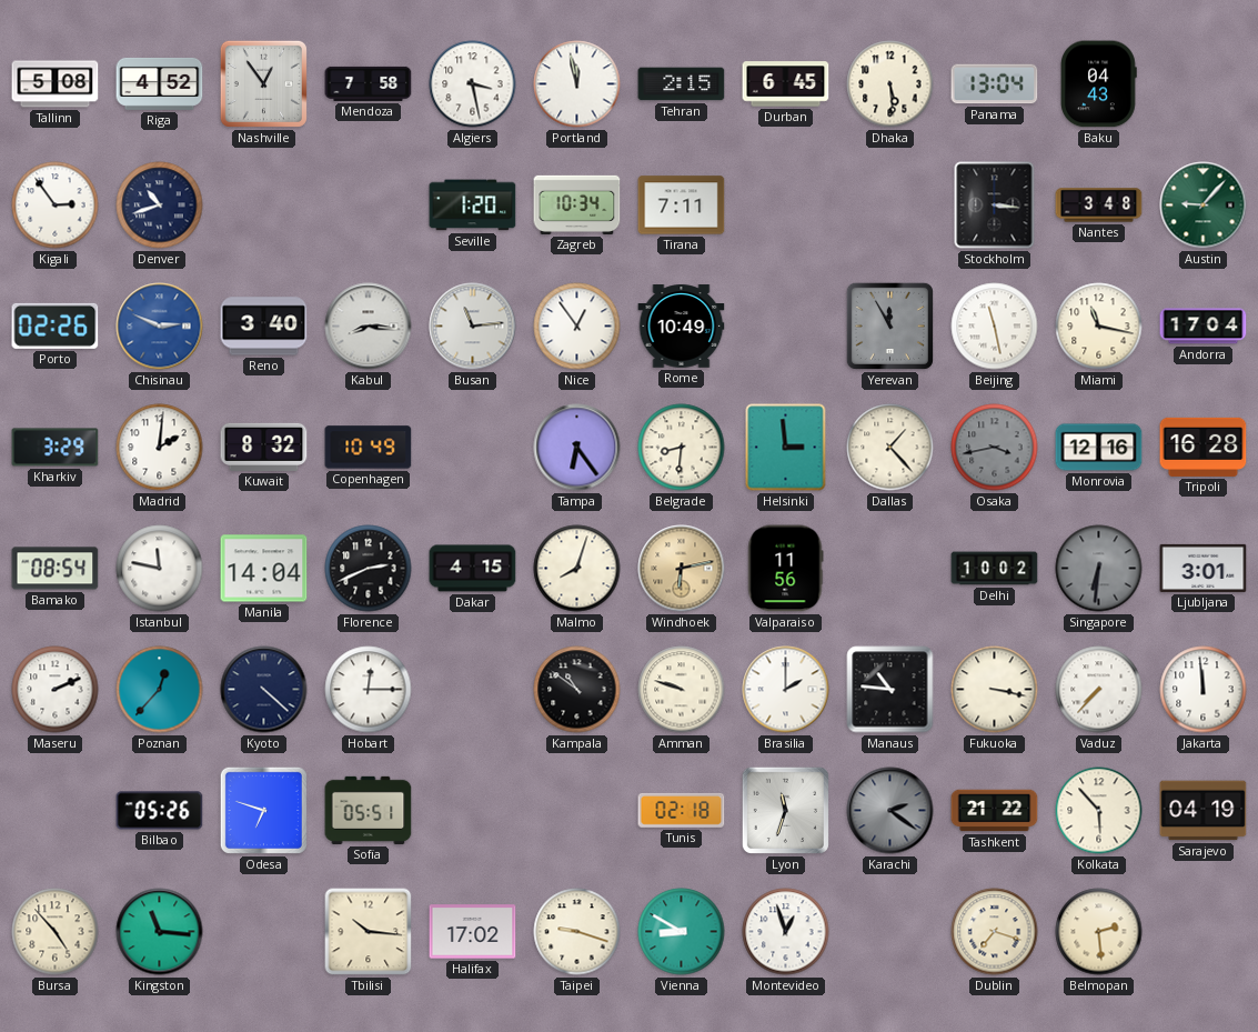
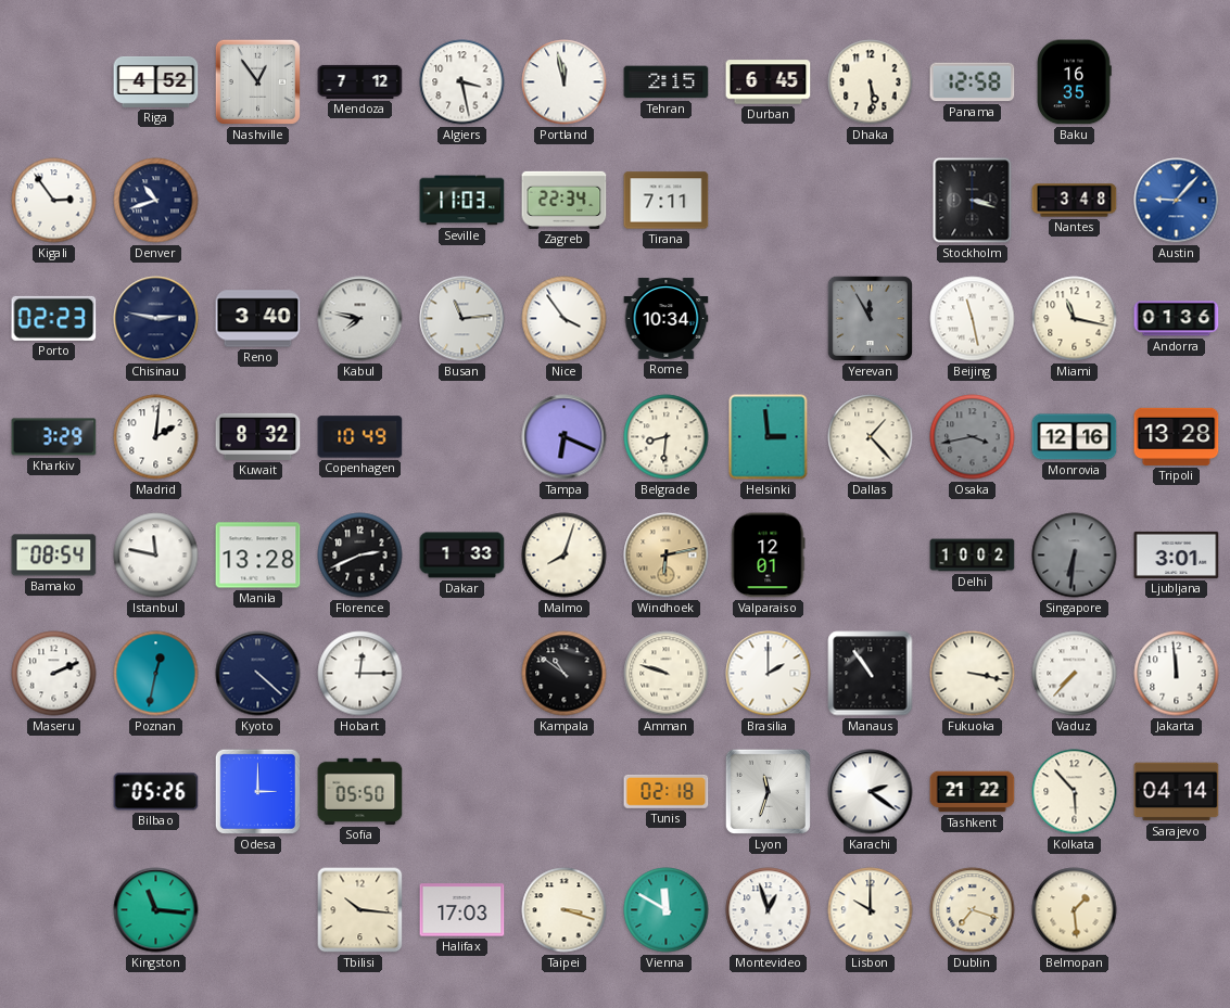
Tallinn: 5:08 -> none (56, 84)
Mendoza: 7:58 -> 7:12 (360, 81)
Panama: 13:04 -> 12:58 (973, 82)
Baku: 04:43 -> 16:35 (1075, 82)
Seville: 1:20 -> 11:03 (462, 201)
Zagreb: 10:34 -> 22:34 (565, 200)
Stockholm: 3:16 -> 3:18 (973, 201)
Austin dial: green -> blue (1177, 201)
Porto: 02:26 -> 02:23 (54, 318)
Chisinau: 2:49 -> 2:47 (156, 319)
Chisinau dial: blue -> navy (156, 319)
Kabul: 8:16 -> 7:47 (360, 319)
Nice: 12:54 -> 3:54 (565, 319)
Rome: 10:49 -> 10:34 (667, 319)
Andorra: 17:04 -> 01:36 (1177, 319)
Tampa: 6:24 -> 6:19 (565, 437)
Tripoli: 16:28 -> 13:28 (1177, 436)
Manila: 14:04 -> 13:28 (258, 556)
Dakar: 4:15 -> 1:33 (462, 556)
Valparaiso: 11:56 -> 12:01 (769, 556)
Poznan: 12:37 -> 12:32 (156, 674)
Manaus: 10:46 -> 10:54 (871, 674)
Odesa: 6:48 -> 3:00 (257, 791)
Sofia: 05:51 -> 05:50 (360, 791)
Karachi dial: grey -> white (871, 792)
Sarajevo: 04:19 -> 04:14 (1177, 792)
Bursa: 4:53 -> none (56, 932)
Halifax: 17:02 -> 17:03 (462, 910)
Taipei: 9:18 -> 3:18 (565, 910)
Vienna: 8:50 -> 11:50 (667, 910)
Lisbon: none -> 10:00 (871, 910)
Belmopan: 2:29 -> 1:29 (1075, 910)
